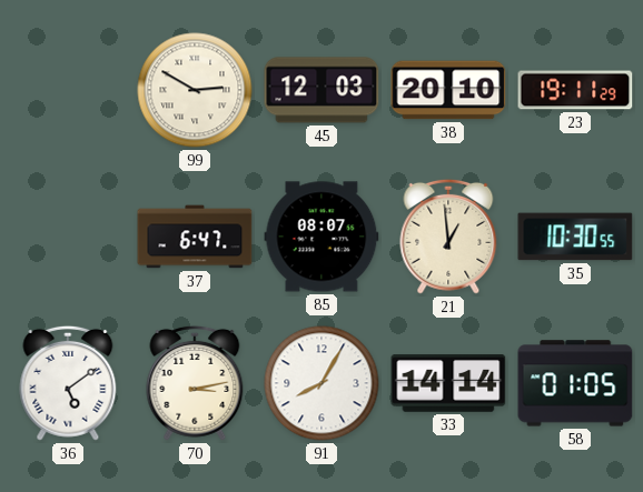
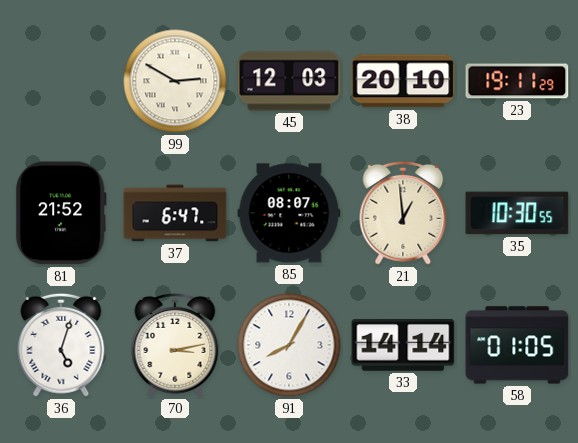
81: none -> 21:52 (61, 213)
36: 5:09 -> 5:03 (61, 345)
